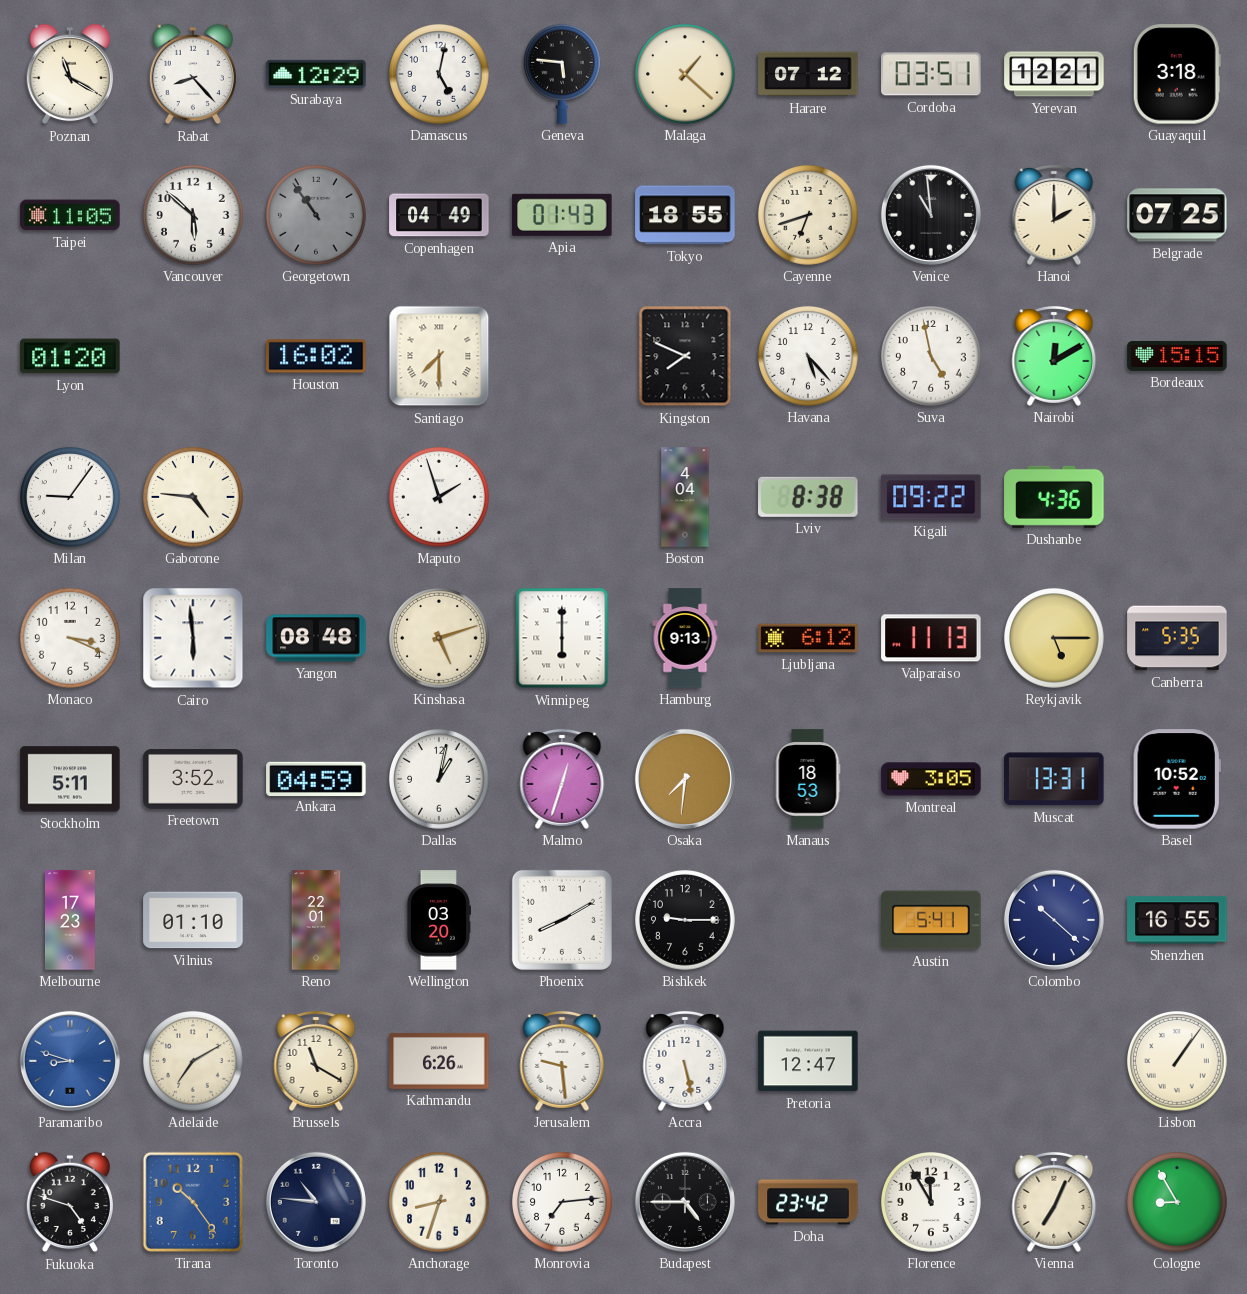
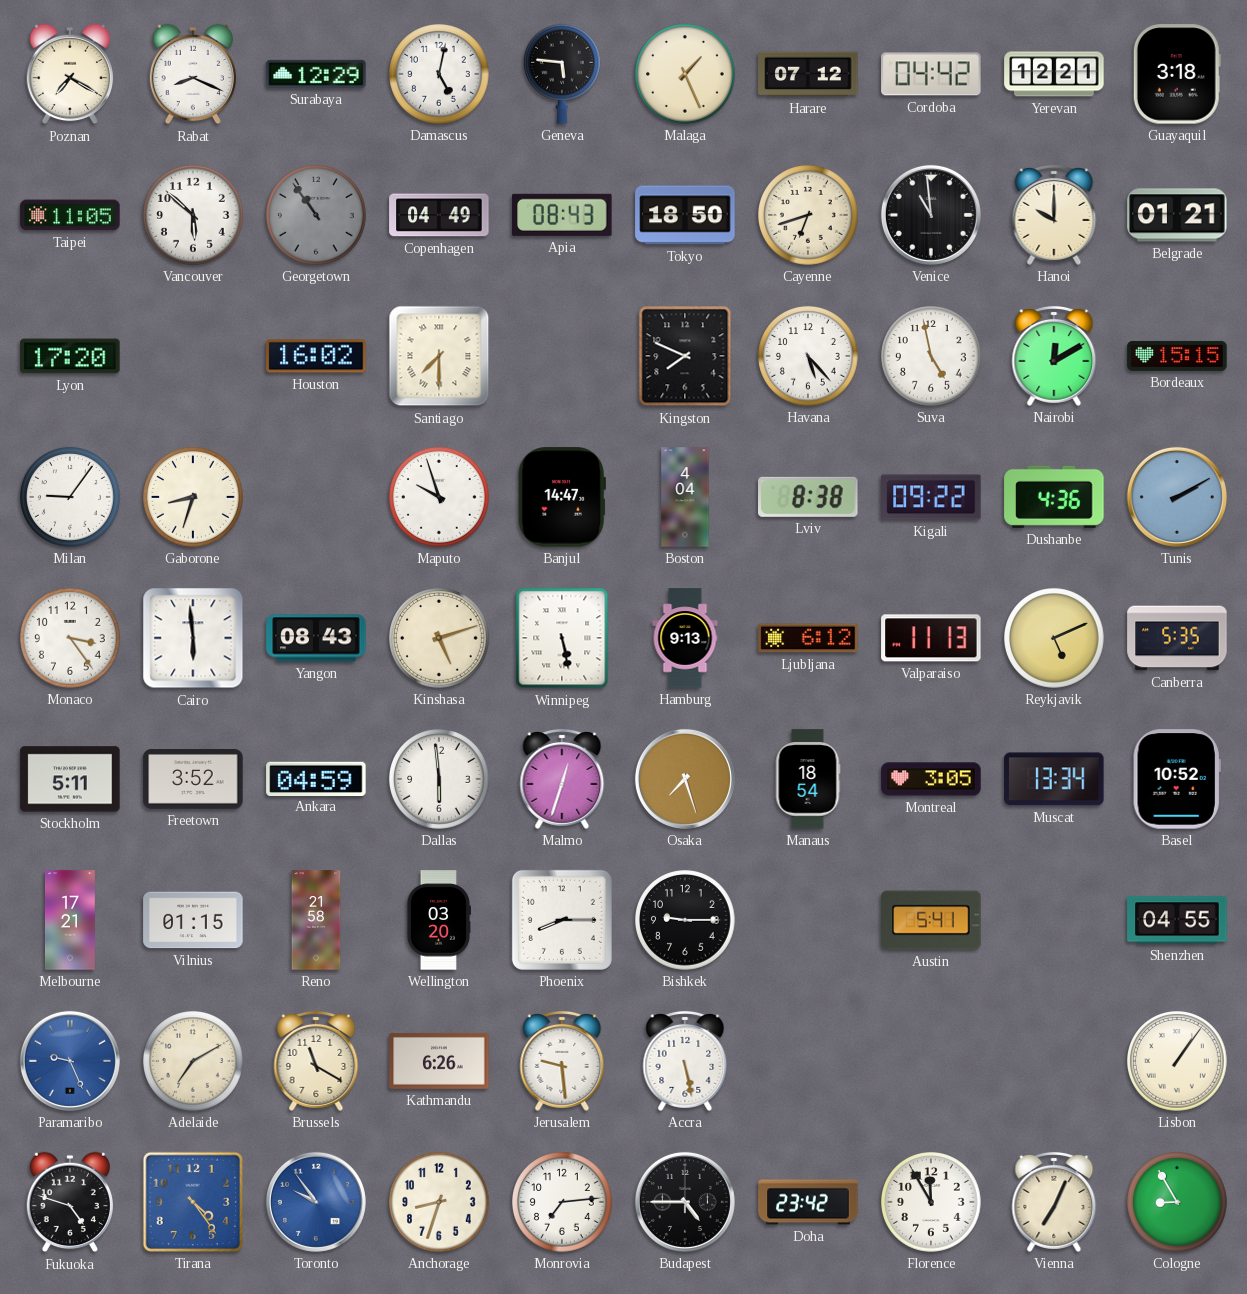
Poznan: 11:20 -> 7:20 (69, 74)
Rabat: 8:23 -> 8:19 (192, 74)
Malaga: 1:22 -> 1:26 (686, 75)
Cordoba: 03:51 -> 04:42 (931, 74)
Apia: 01:43 -> 08:43 (562, 215)
Tokyo: 18:55 -> 18:50 (685, 215)
Hanoi: 2:00 -> 10:00 (1054, 215)
Belgrade: 07:25 -> 01:21 (1177, 215)
Lyon: 01:20 -> 17:20 (70, 356)
Gaborone: 4:46 -> 8:33 (194, 498)
Maputo: 1:57 -> 9:57 (440, 498)
Banjul: none -> 14:47 (562, 497)
Tunis: none -> 2:10 (1177, 497)
Monaco: 3:19 -> 3:24 (71, 639)
Yangon: 08:48 -> 08:43 (316, 638)
Winnipeg: 6:00 -> 5:28 (562, 638)
Reykjavik: 5:15 -> 5:11 (1055, 639)
Dallas: 1:02 -> 5:59 (440, 780)
Osaka: 7:31 -> 7:27 (685, 779)
Manaus: 18:53 -> 18:54 (808, 779)
Muscat: 13:31 -> 13:34 (1054, 779)
Melbourne: 17:23 -> 17:21 (70, 920)
Vilnius: 01:10 -> 01:15 (193, 920)
Reno: 22:01 -> 21:58 (316, 920)
Phoenix: 8:10 -> 8:15 (562, 920)
Colombo: 10:22 -> none (1054, 920)
Shenzhen: 16:55 -> 04:55 (1177, 920)
Paramaribo: 8:48 -> 9:26 (70, 1061)
Pretoria: 12:47 -> none (808, 1061)
Tirana: 10:24 -> 4:24 (193, 1202)
Toronto: 10:46 -> 9:54 (316, 1202)
Toronto dial: navy -> blue (316, 1202)
